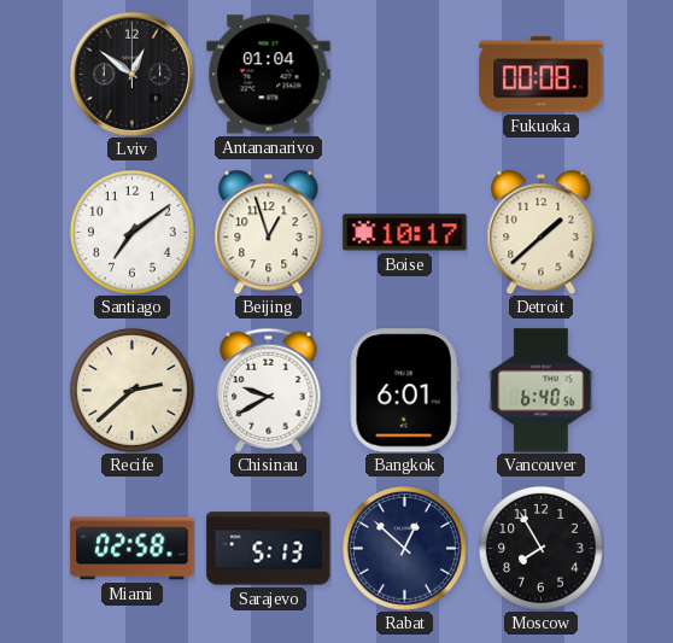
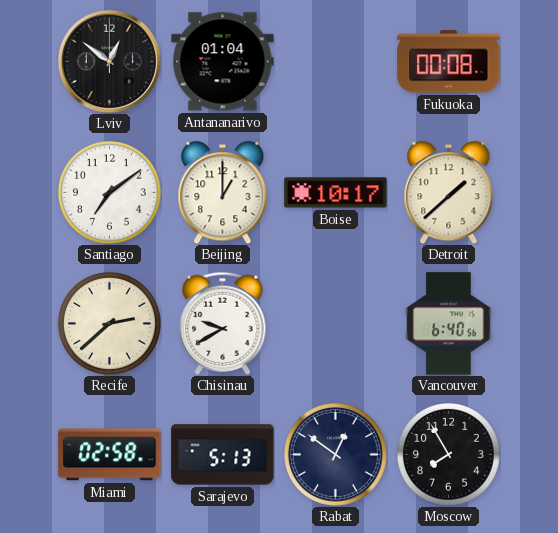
Beijing: 12:57 -> 1:00 (223, 192)
Bangkok: 6:01 -> none (404, 391)
Rabat: 12:52 -> 12:51 (336, 455)
